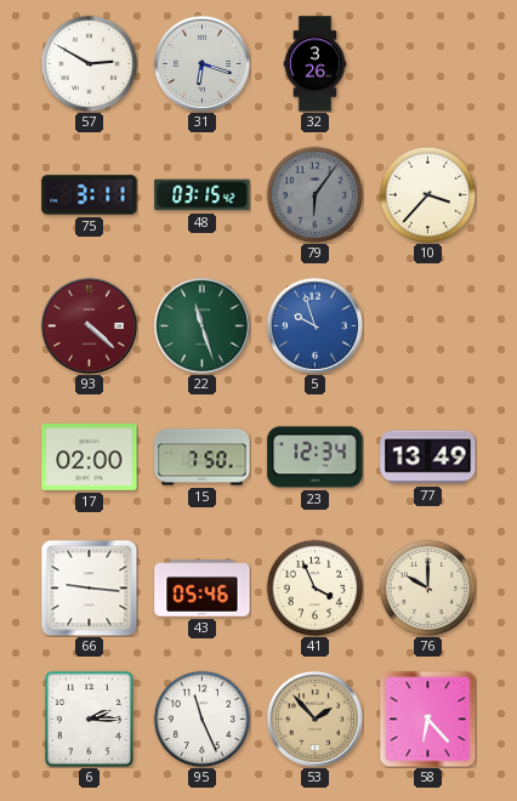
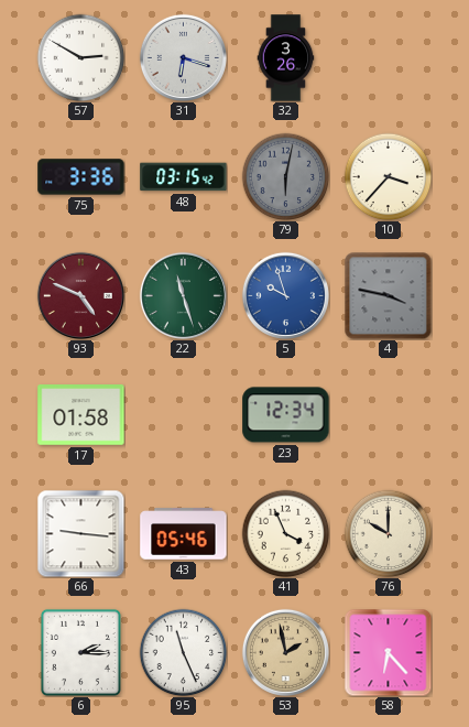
75: 3:11 -> 3:36 (81, 177)
79: 6:06 -> 6:02 (285, 176)
93: 4:22 -> 4:49 (80, 295)
4: none -> 3:47 (388, 295)
17: 02:00 -> 01:58 (81, 415)
15: 7:50 -> none (203, 458)
77: 13:49 -> none (428, 458)
53: 1:53 -> 1:58 (285, 652)
